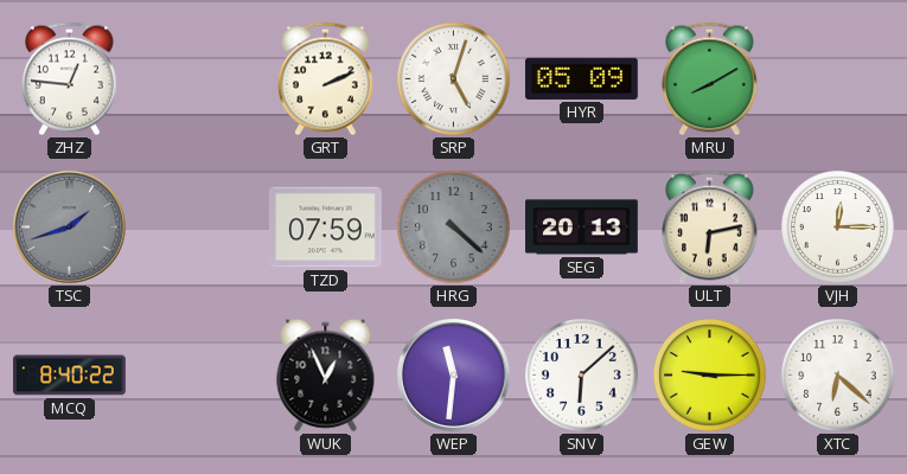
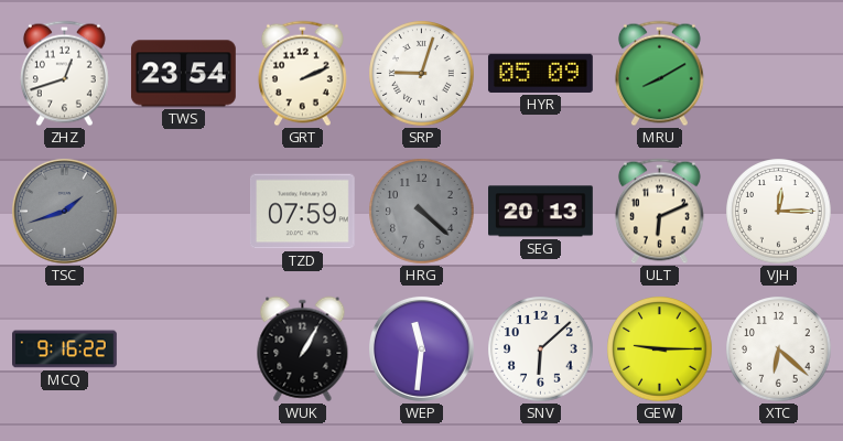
ZHZ: 12:46 -> 12:42 (64, 74)
TWS: none -> 23:54 (184, 74)
SRP: 5:03 -> 9:03 (422, 74)
ULT: 6:13 -> 6:11 (659, 212)
MCQ: 8:40 -> 9:16 (65, 349)
WUK: 12:56 -> 1:05 (303, 349)
